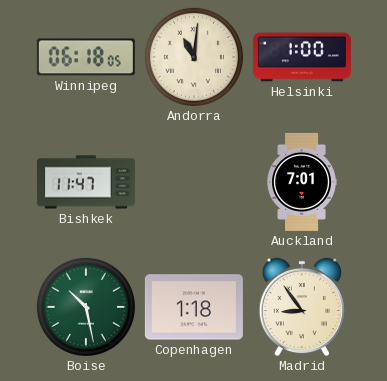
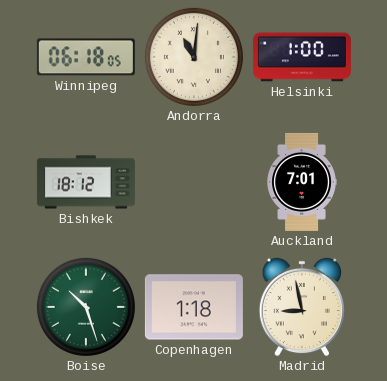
Bishkek: 11:47 -> 18:12 (86, 182)
Boise: 10:28 -> 10:27 (86, 307)
Madrid: 8:54 -> 8:58 (302, 307)
